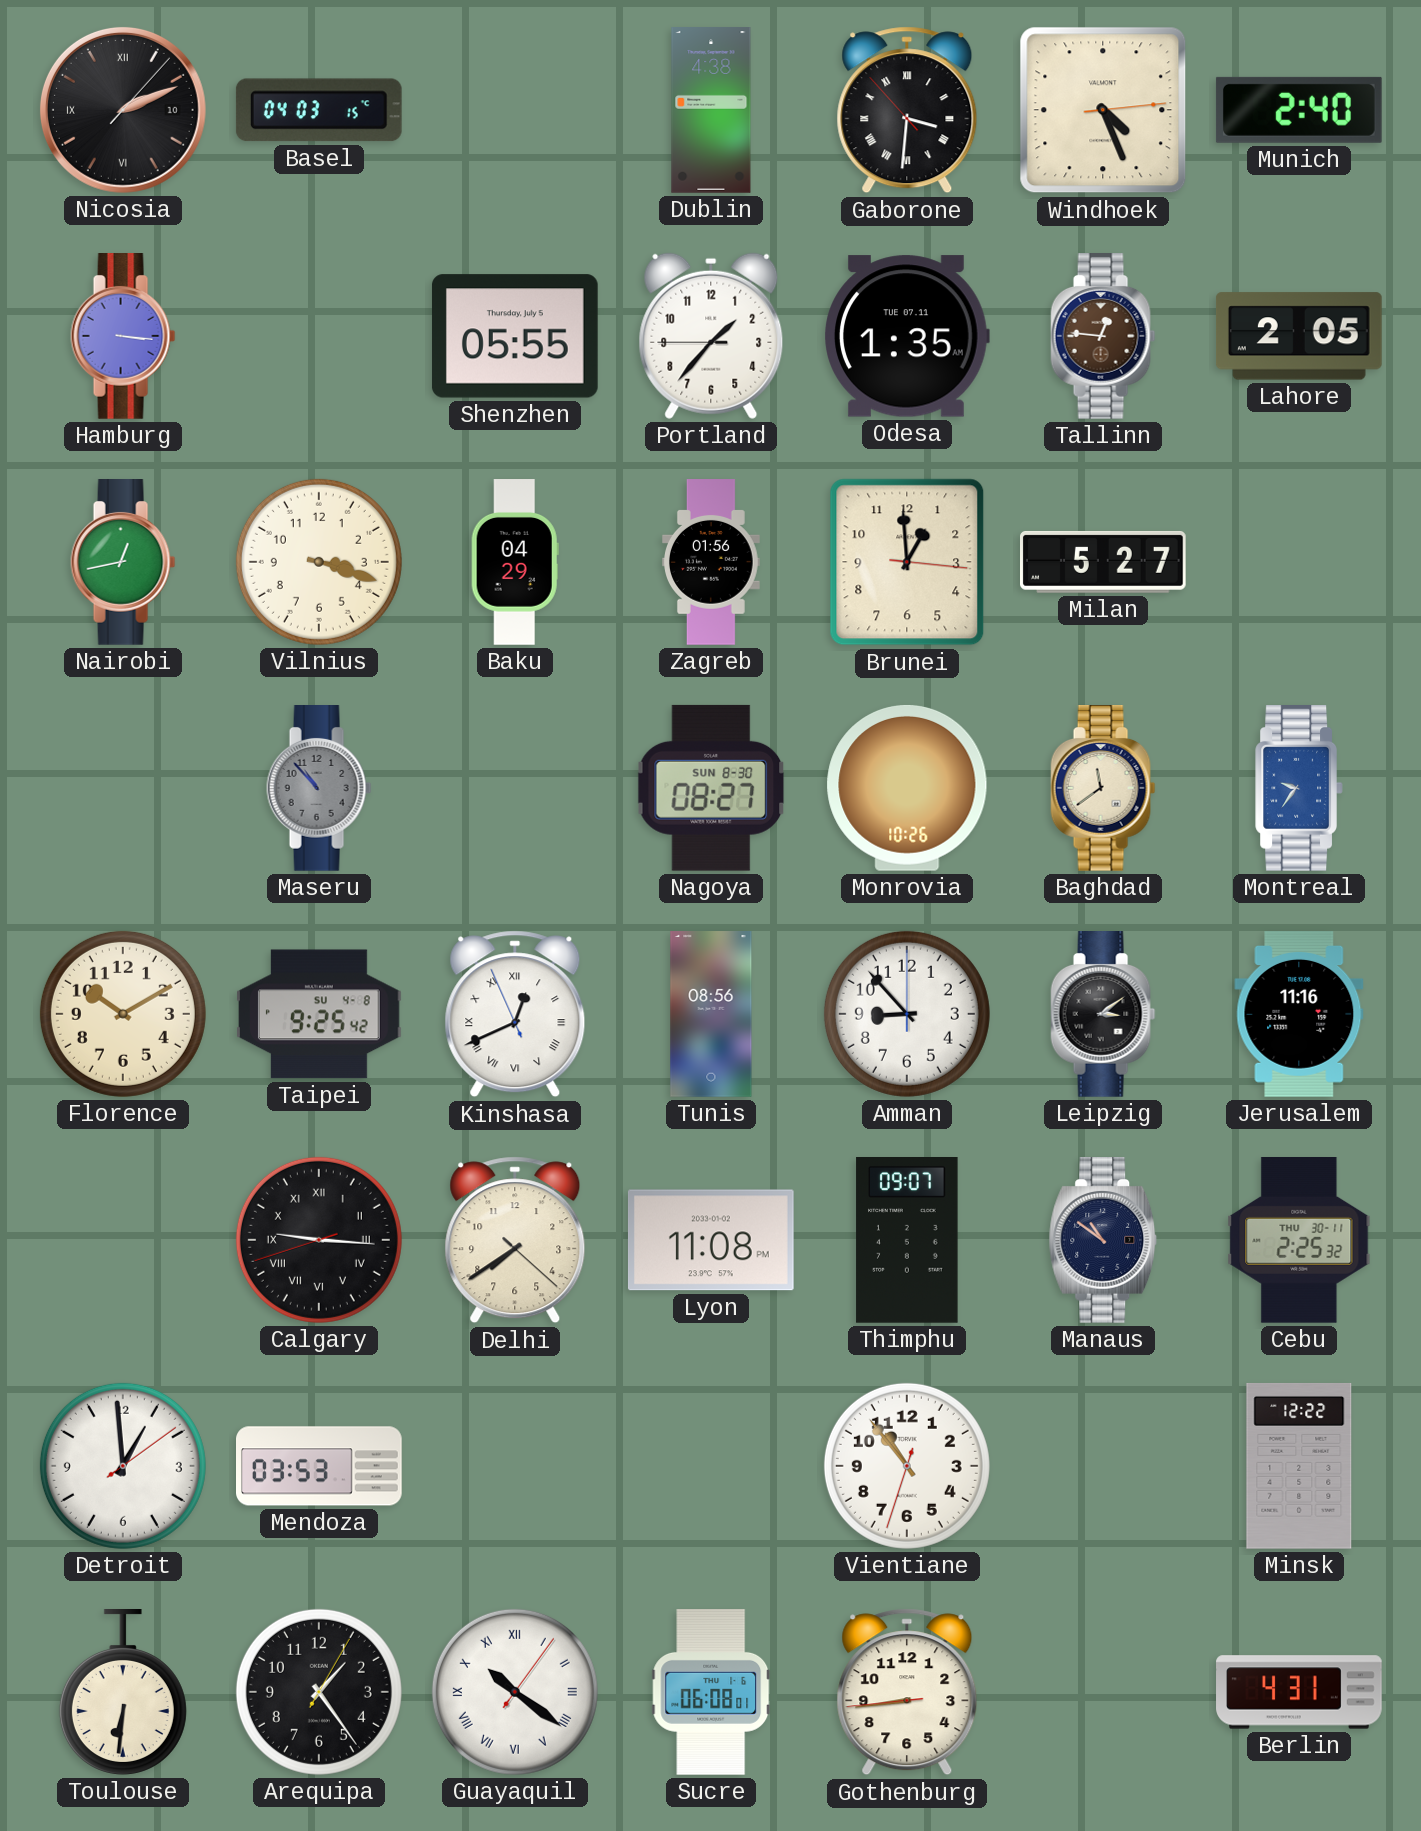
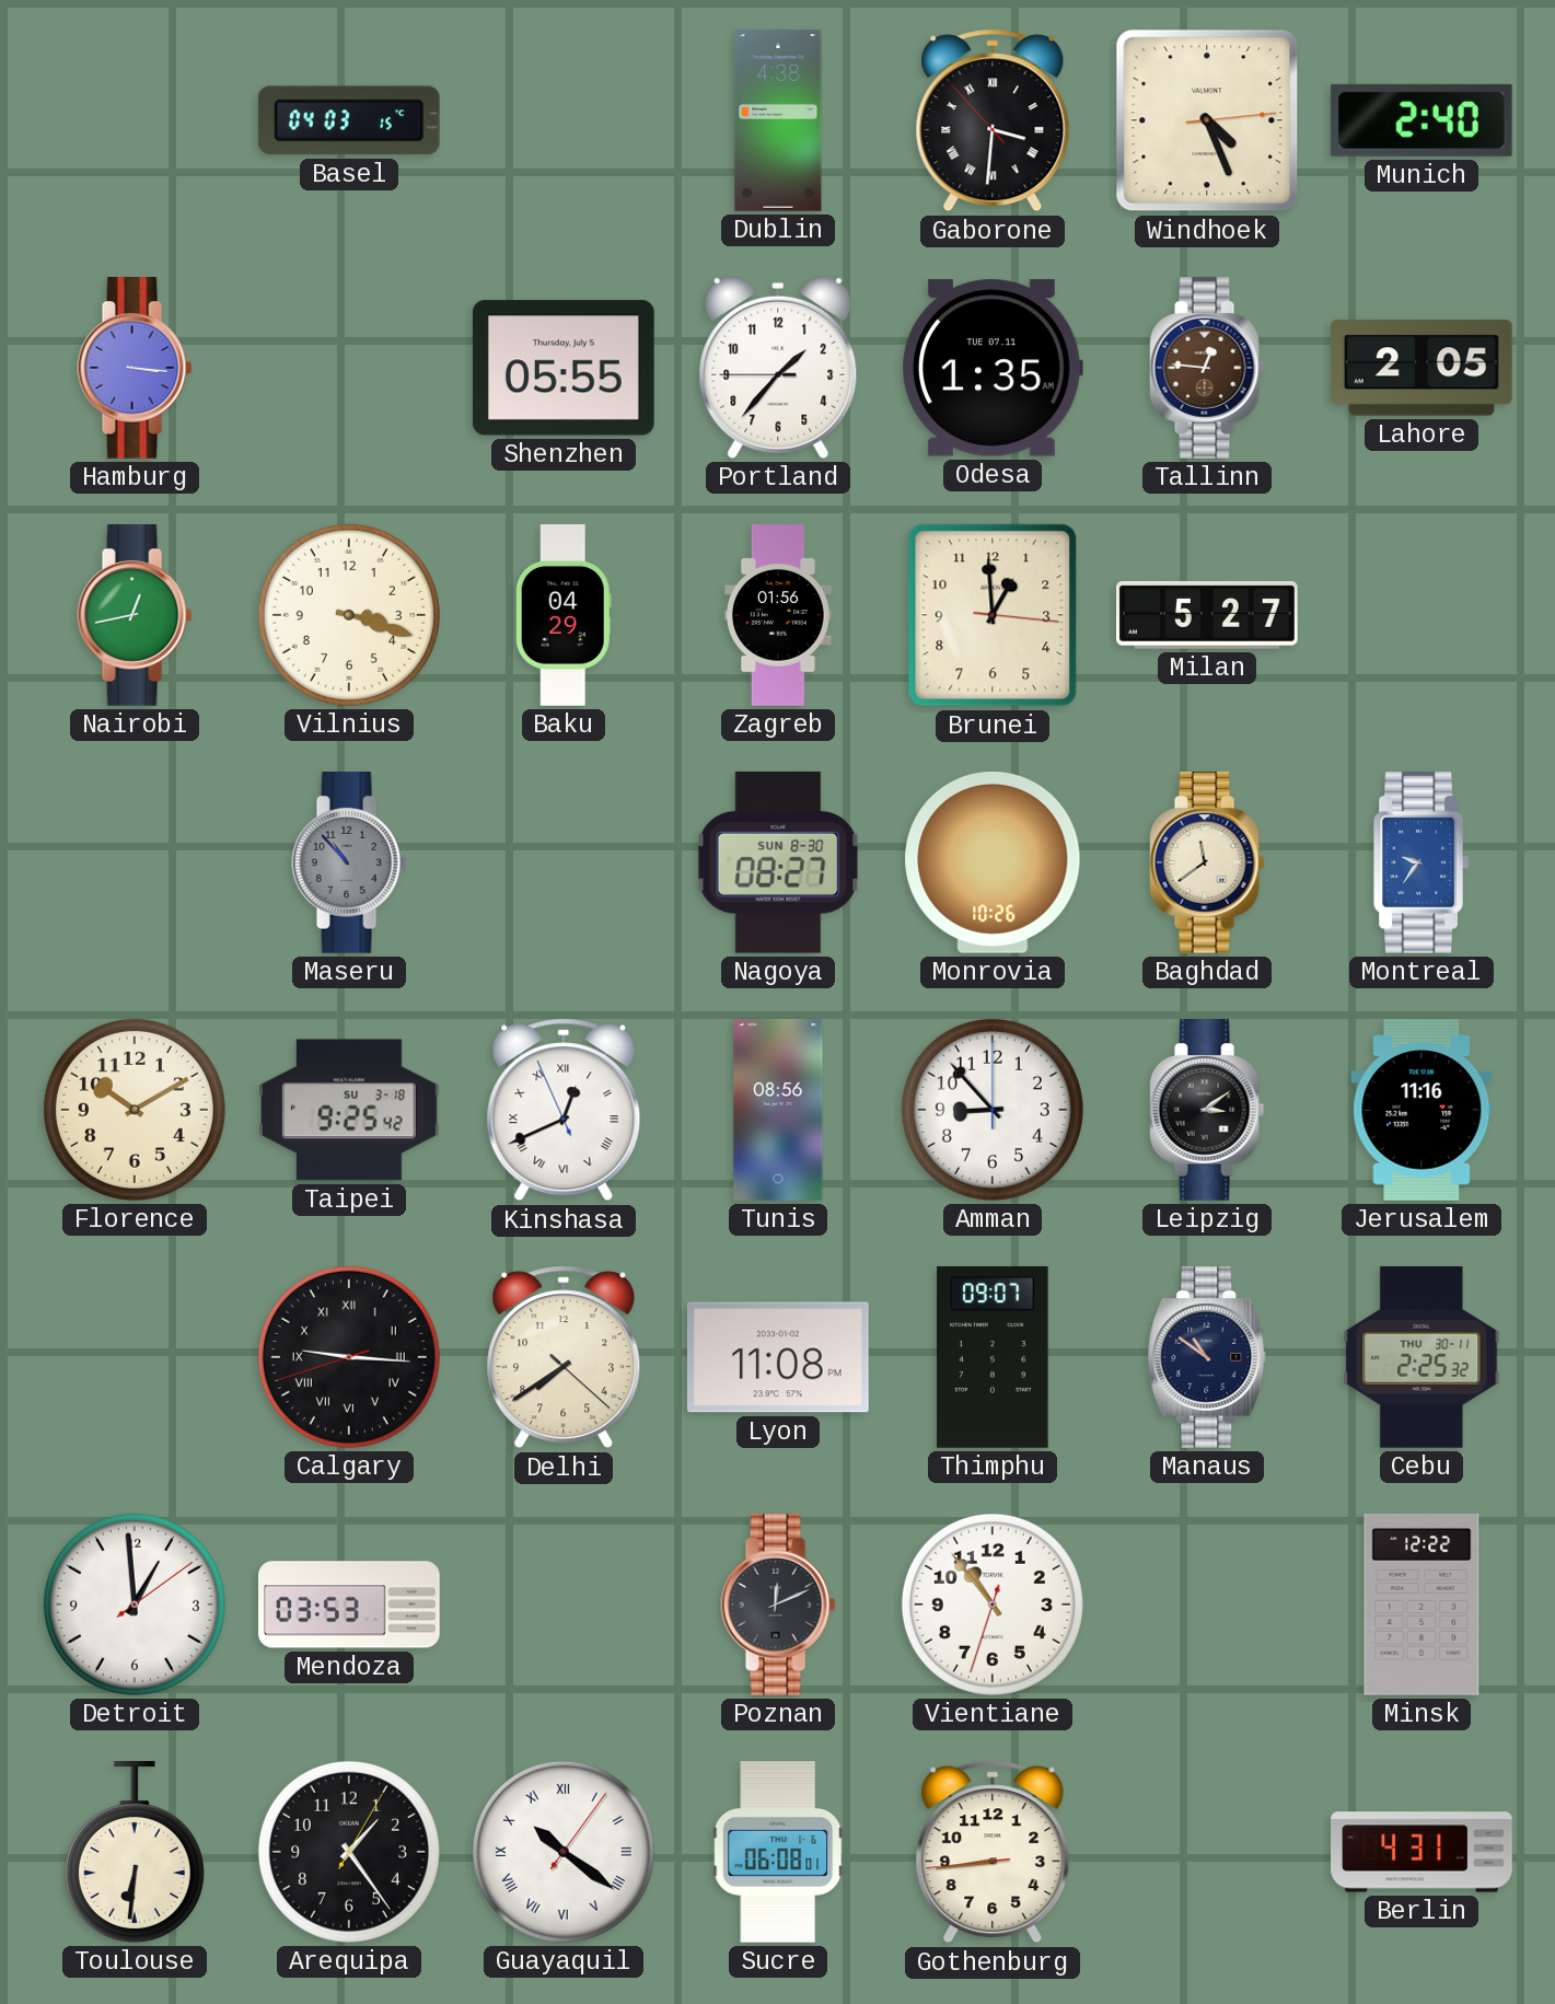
Nicosia: 2:11 -> none (123, 110)
Taipei date: SU 4-8 -> SU 3-18 (350, 1110)
Poznan: none -> 12:11 (778, 1606)
